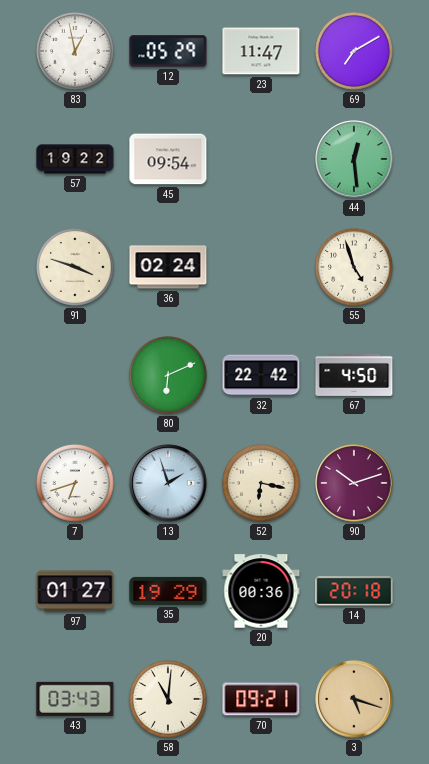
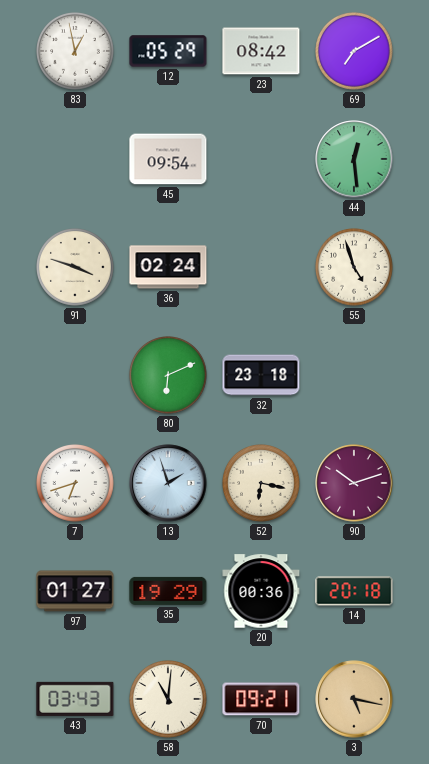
23: 11:47 -> 08:42 (261, 51)
57: 19:22 -> none (75, 159)
32: 22:42 -> 23:18 (261, 375)
67: 4:50 -> none (354, 375)
3: 5:18 -> 5:17 (354, 699)
